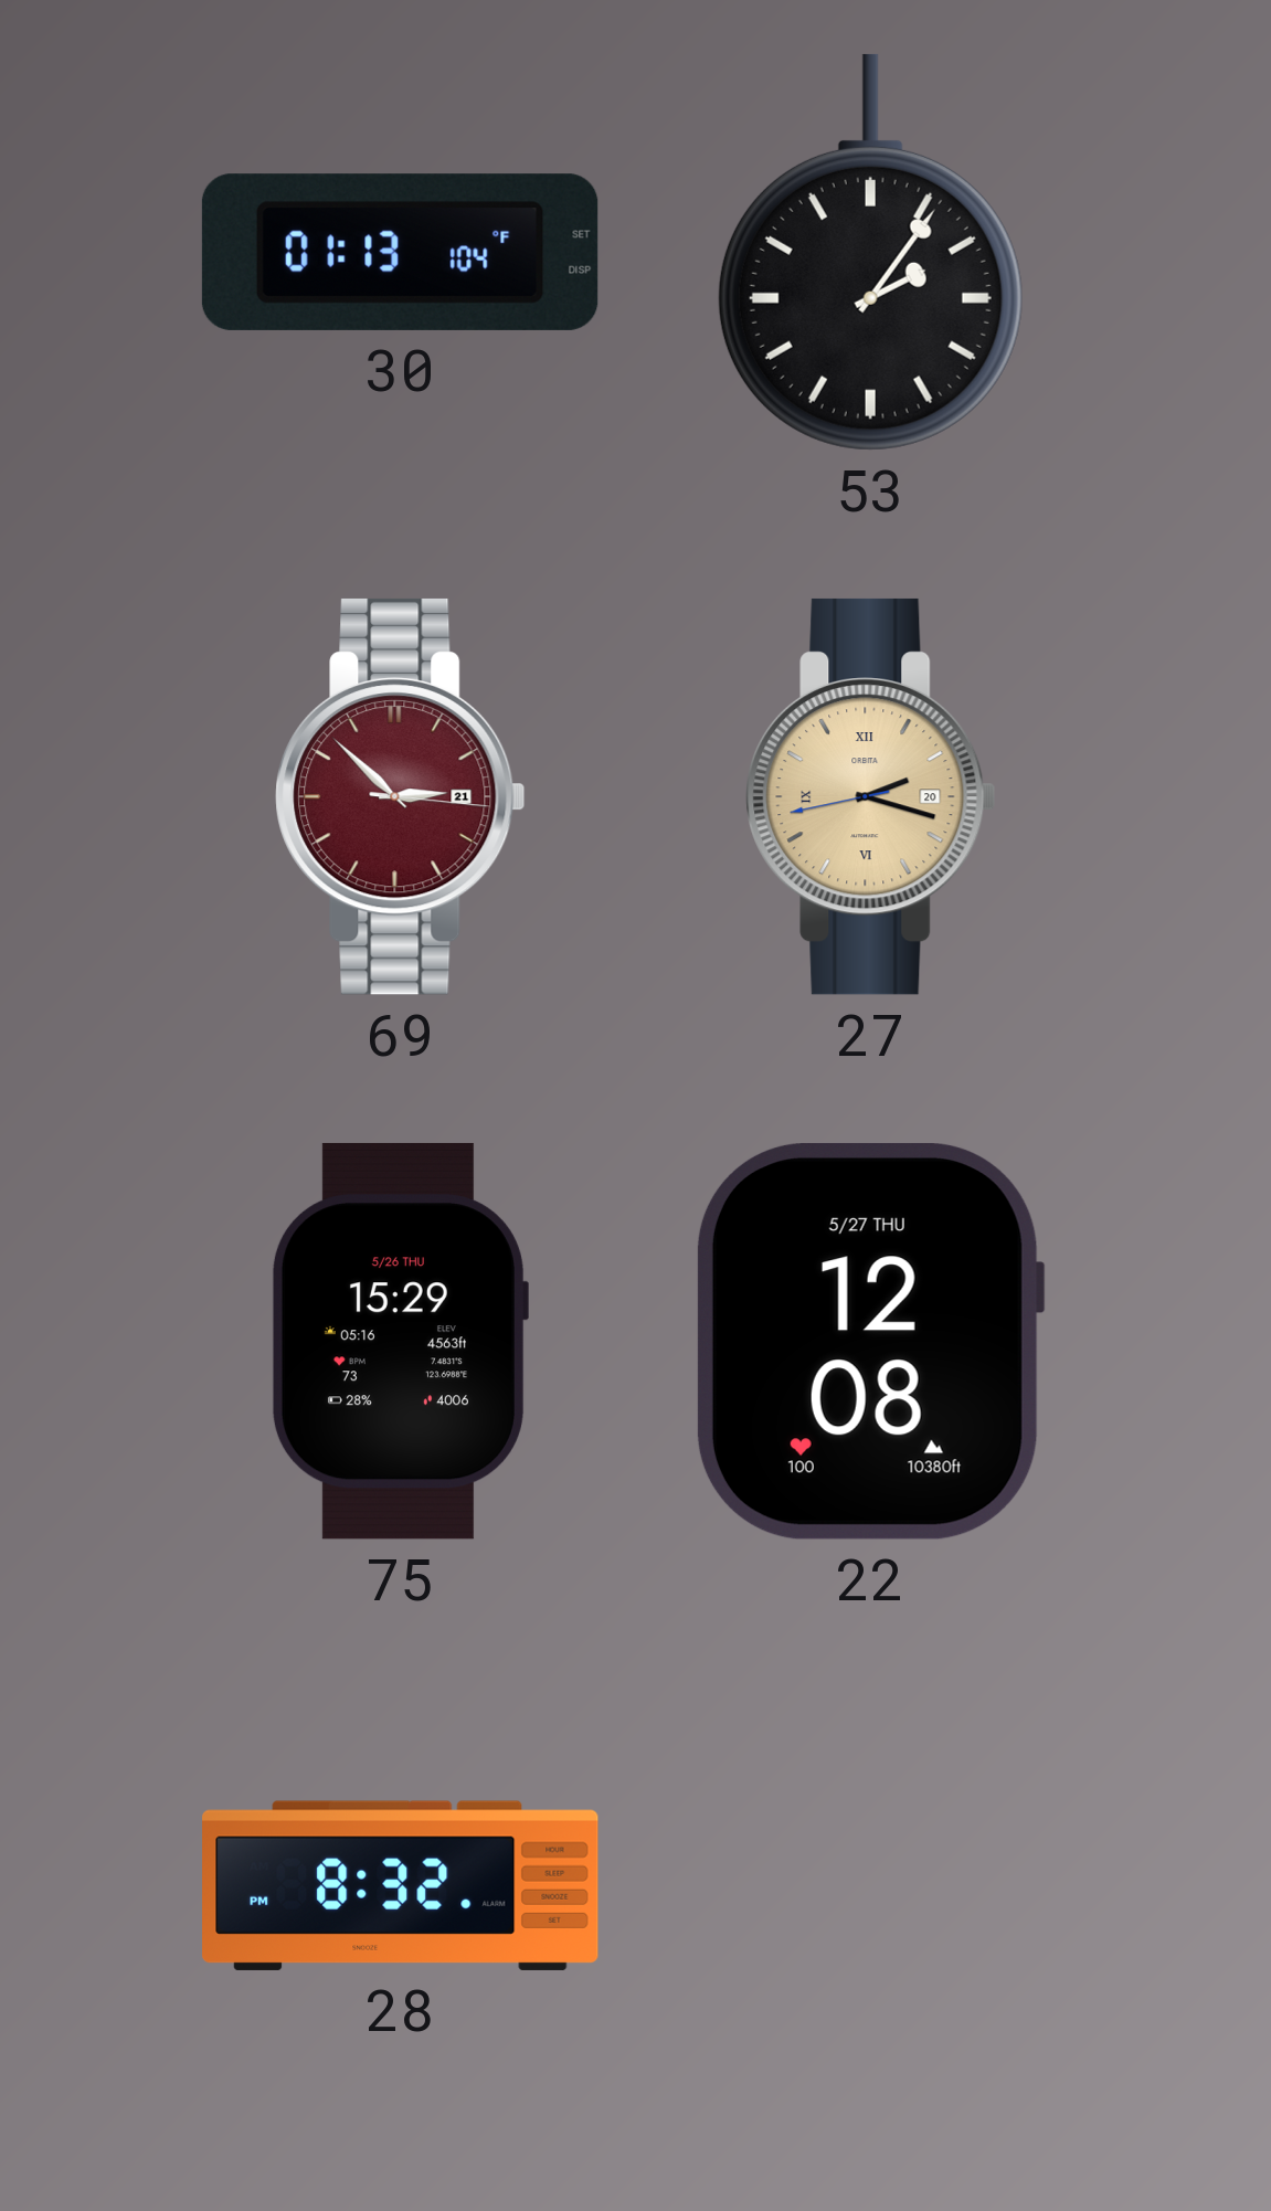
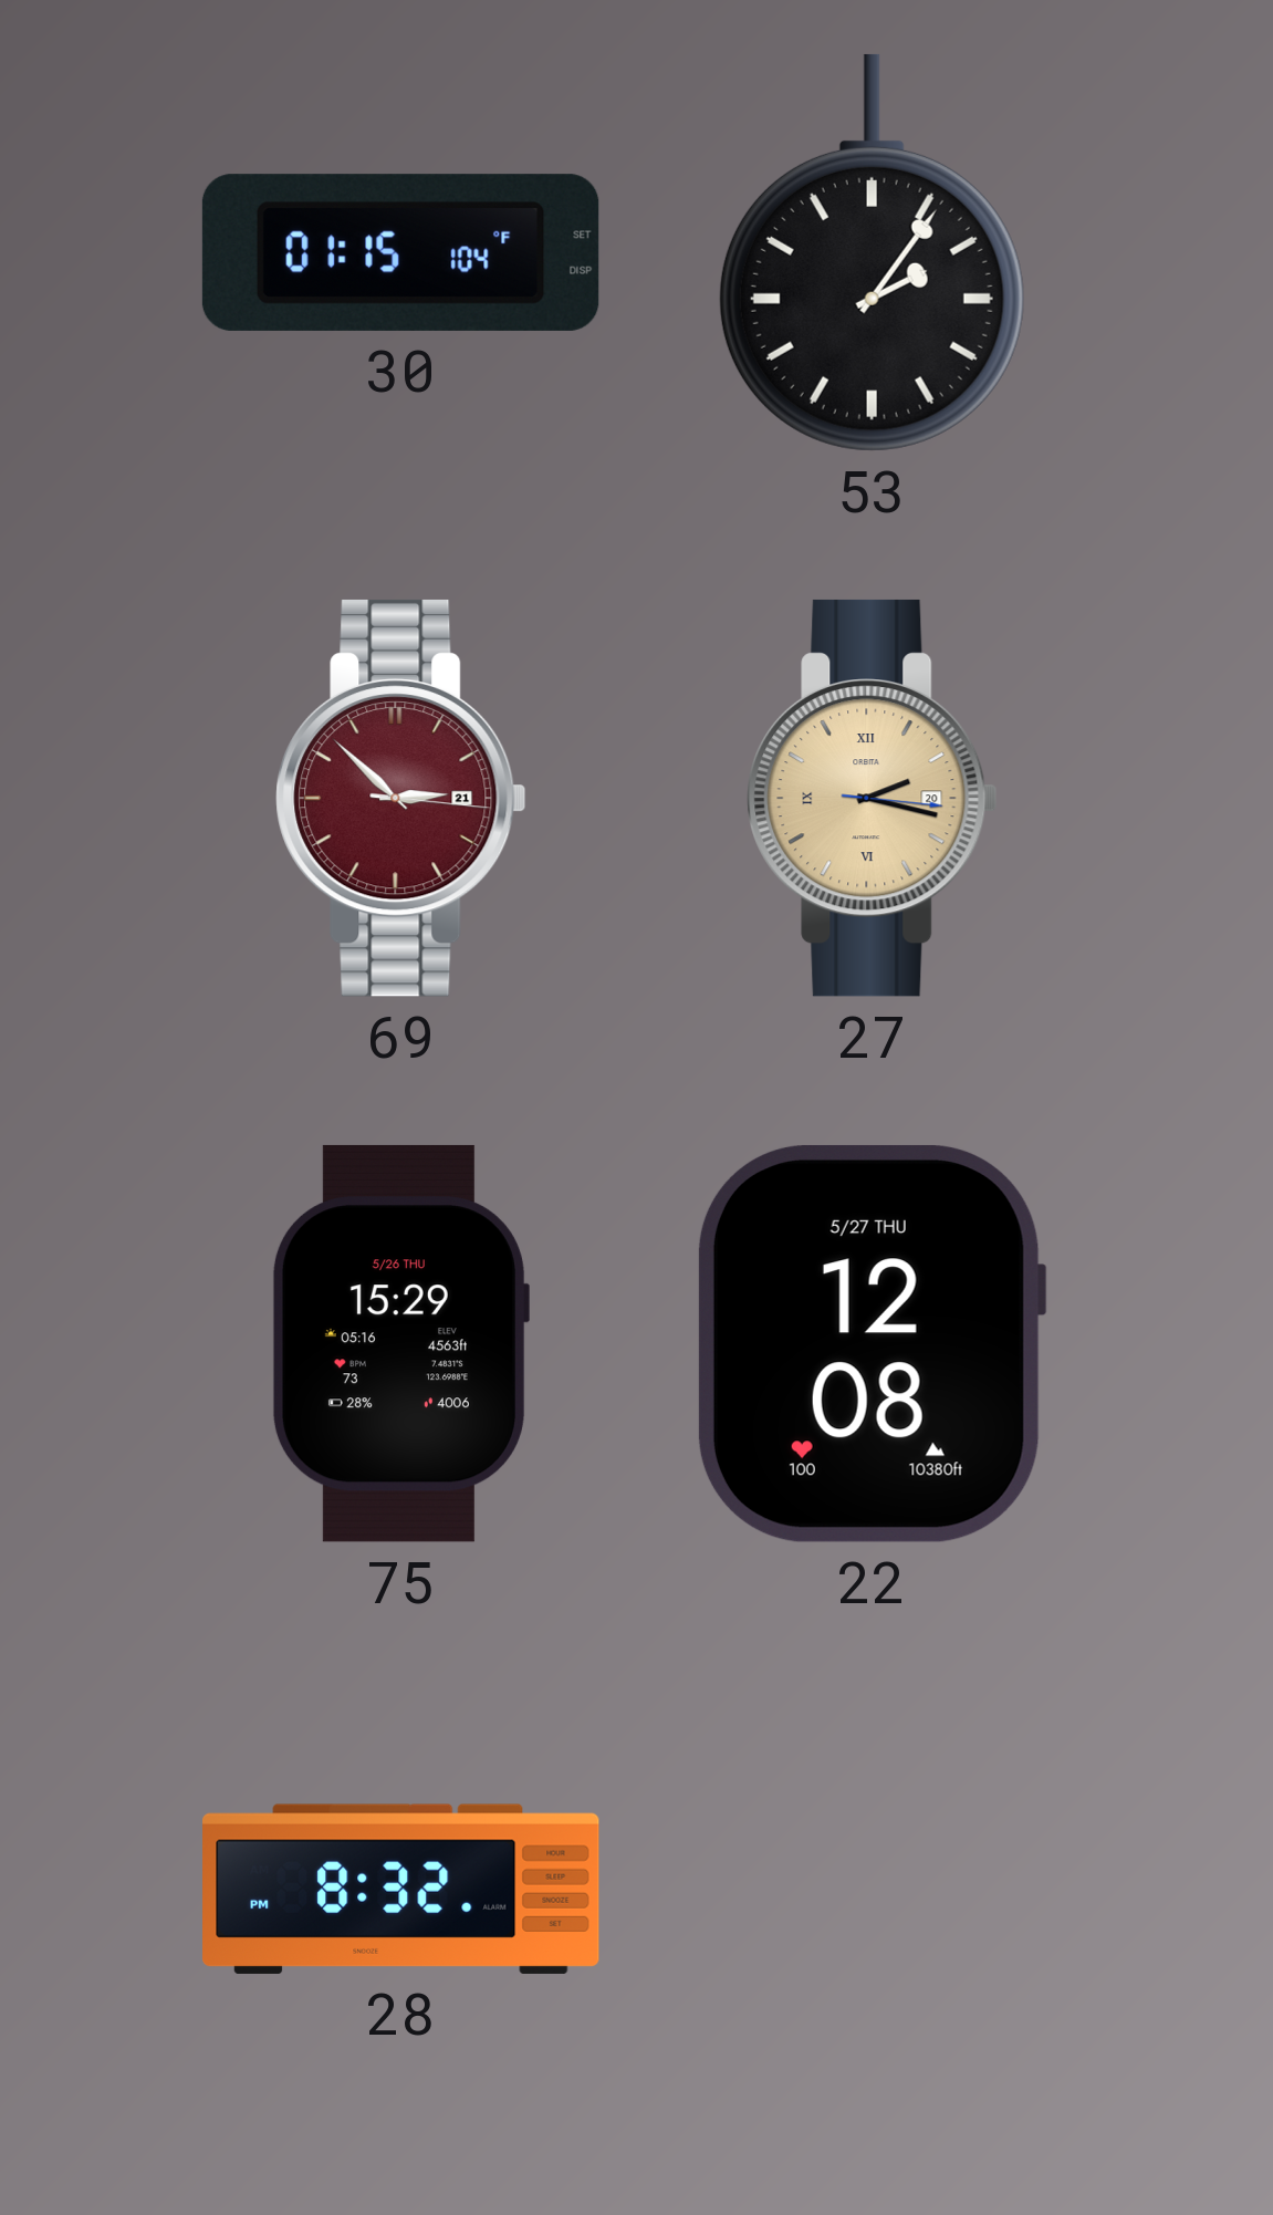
30: 01:13 -> 01:15 (400, 252)
27: 2:17:43 -> 2:17:16 (873, 798)
